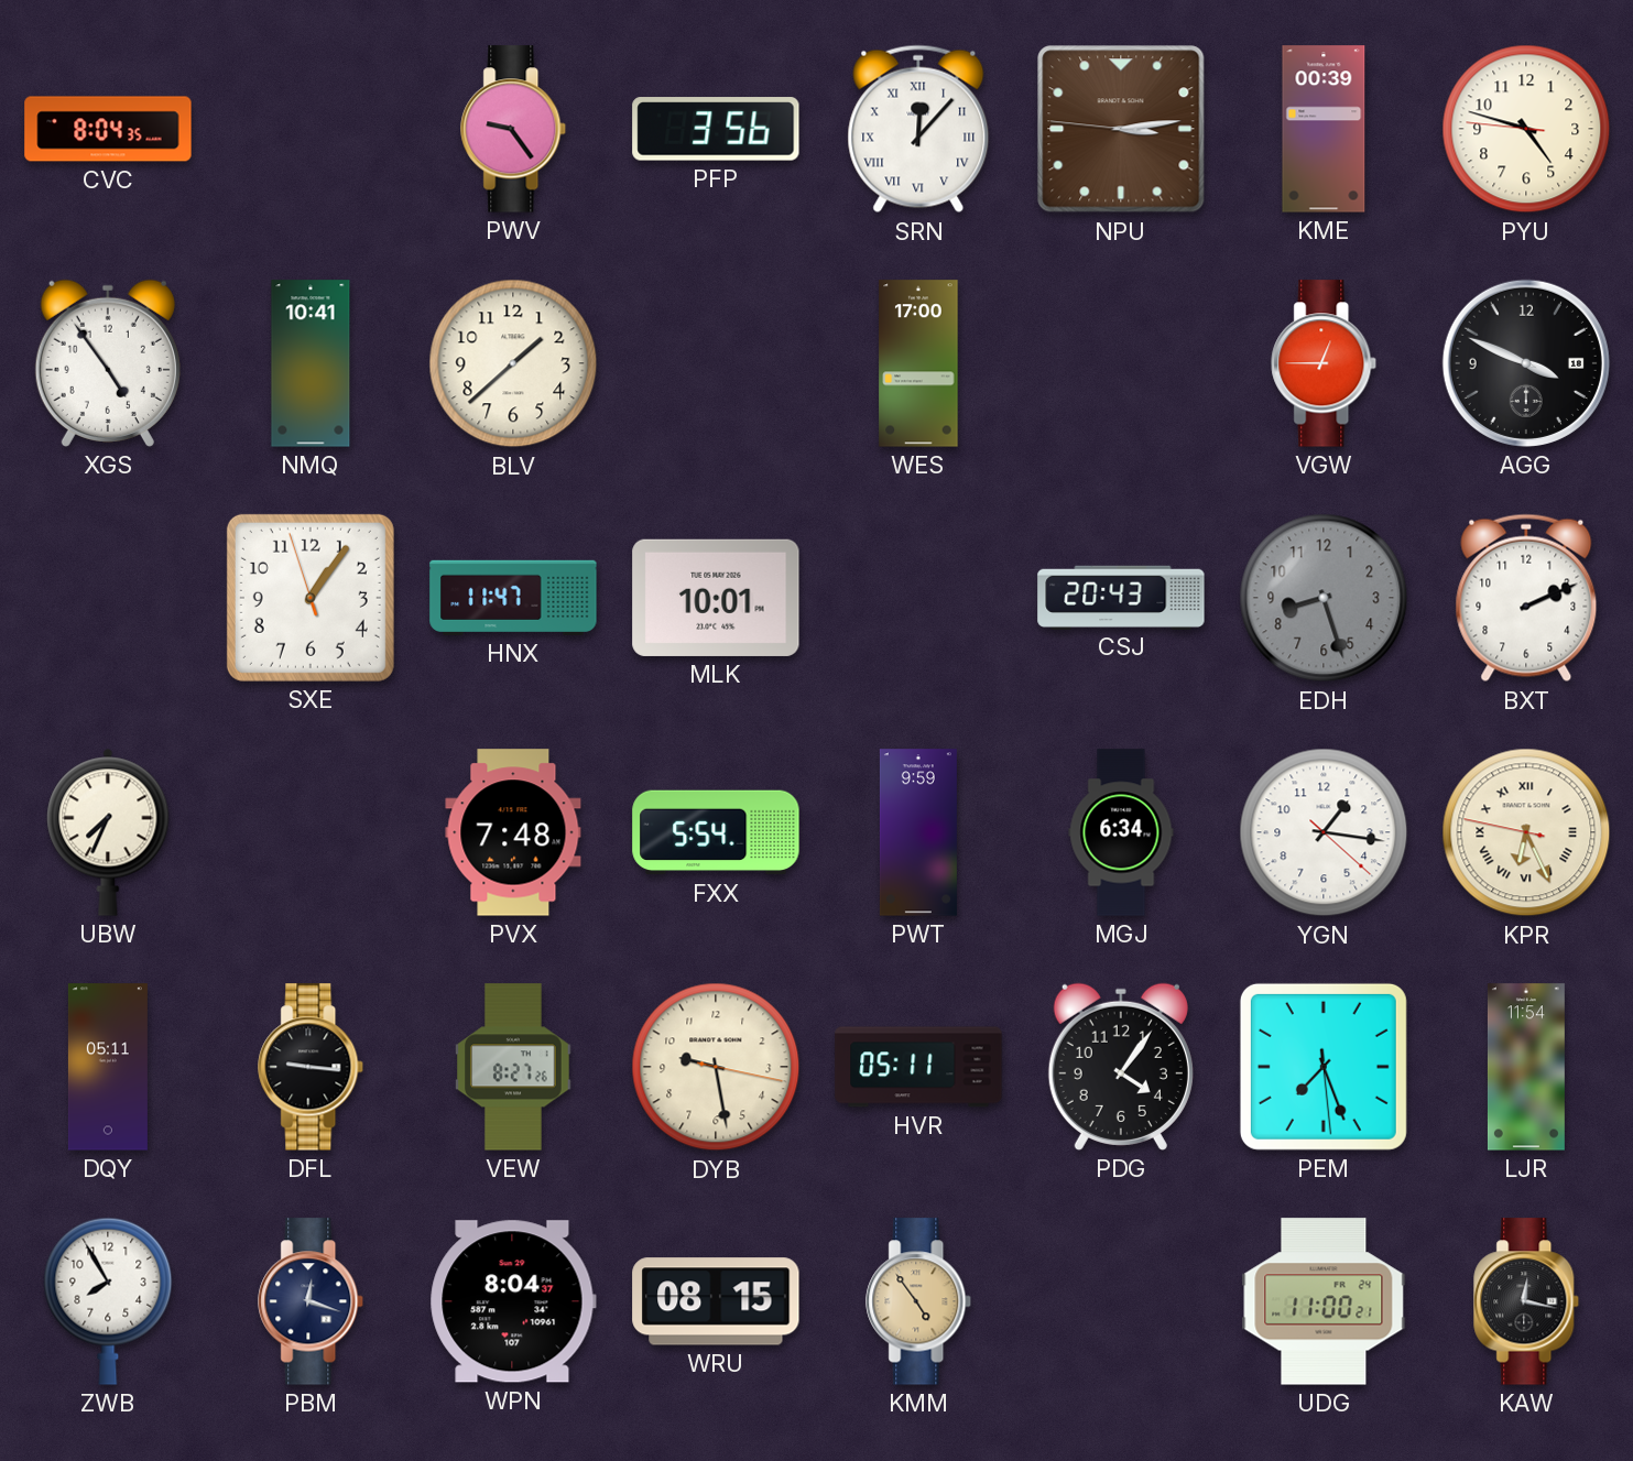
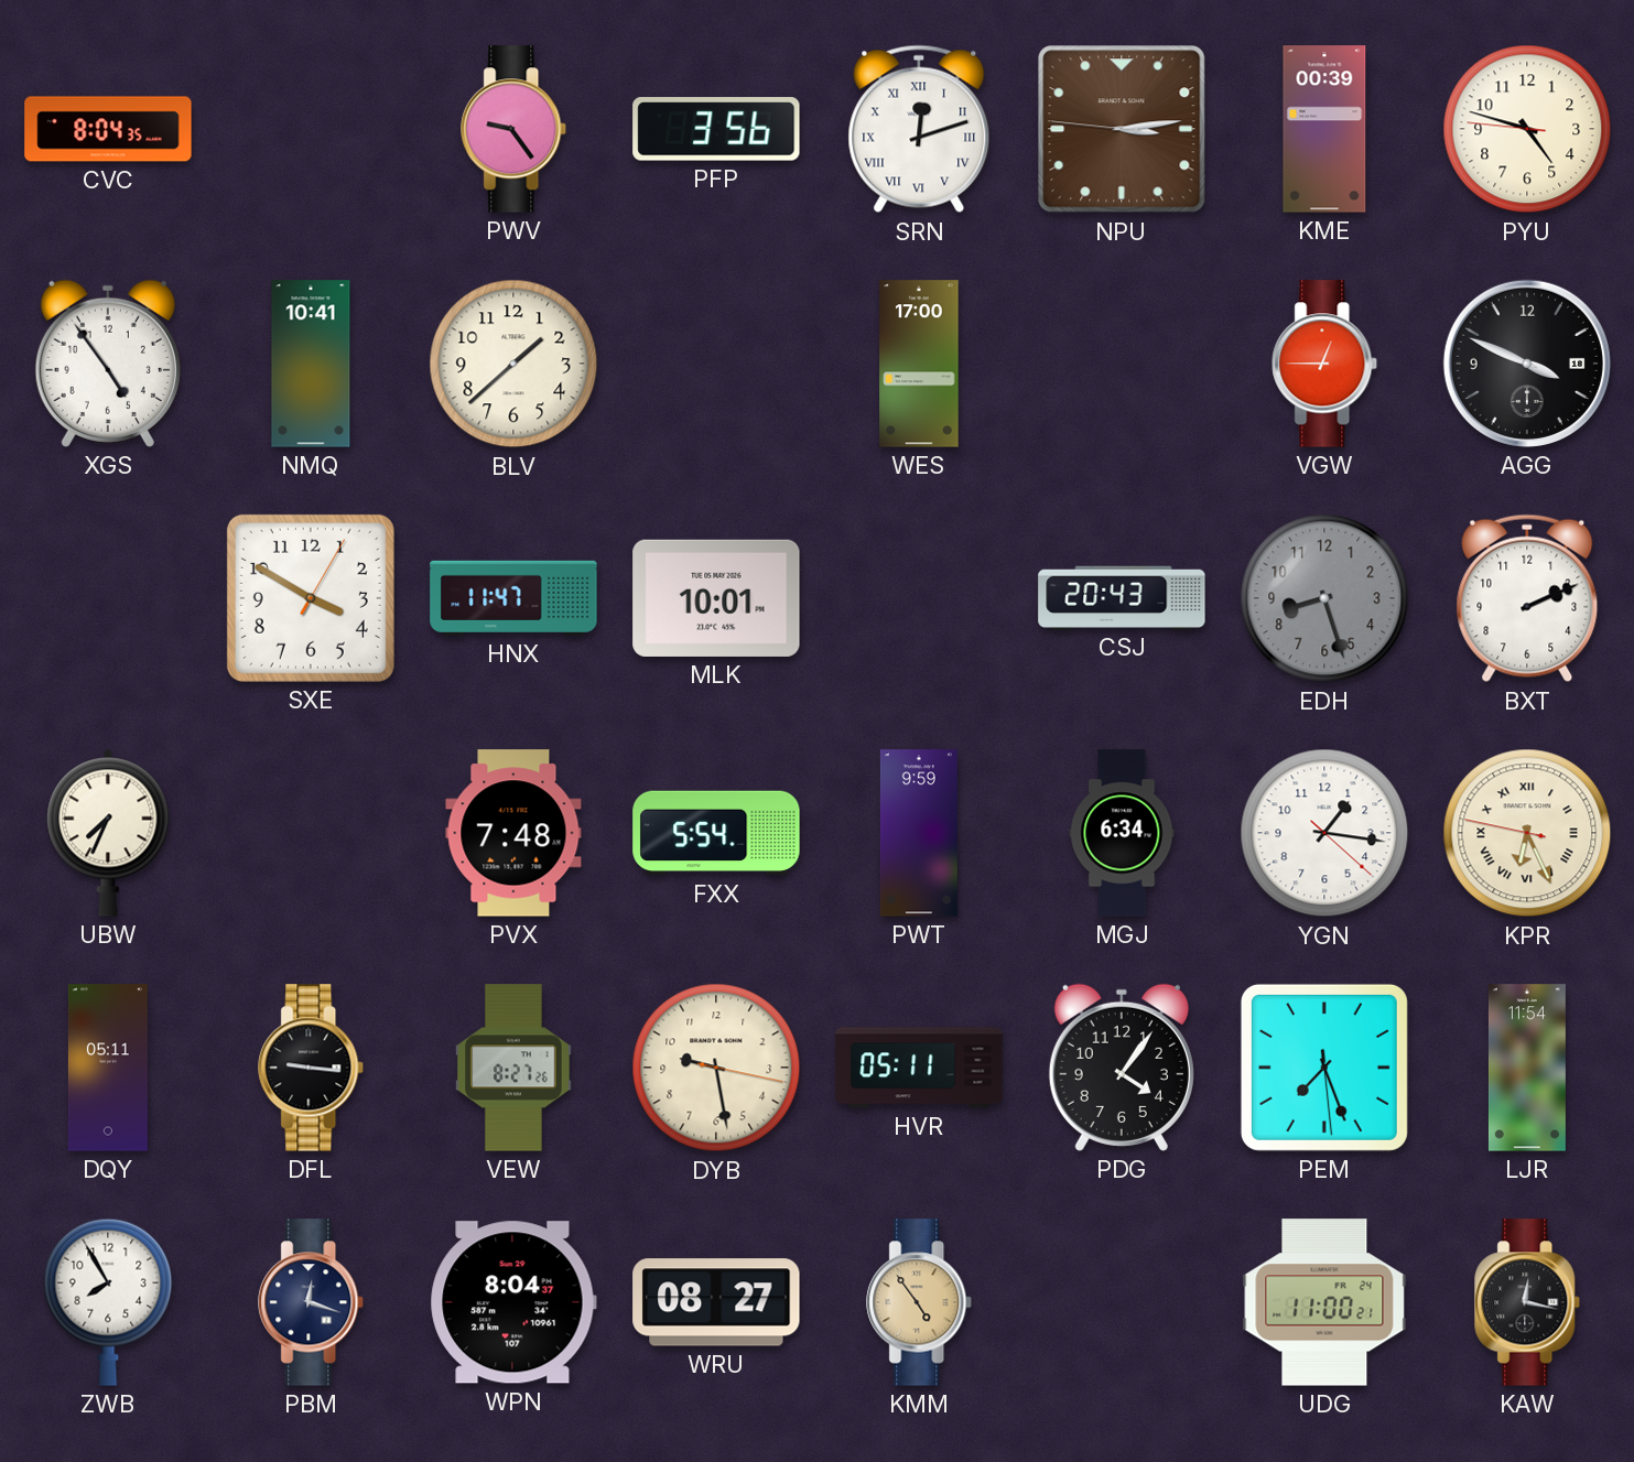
SRN: 12:07 -> 12:12 (919, 129)
SXE: 1:05 -> 3:50 (311, 598)
WRU: 08:15 -> 08:27 (716, 1302)
